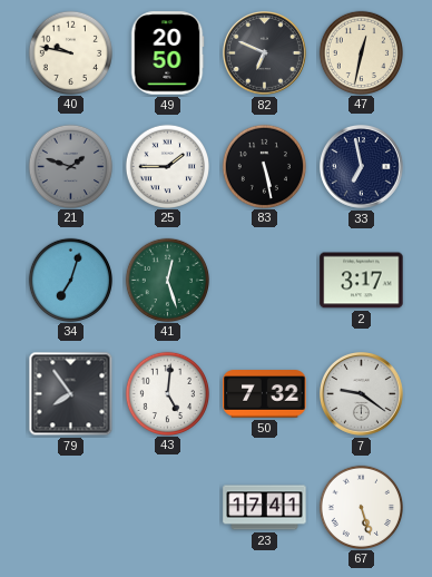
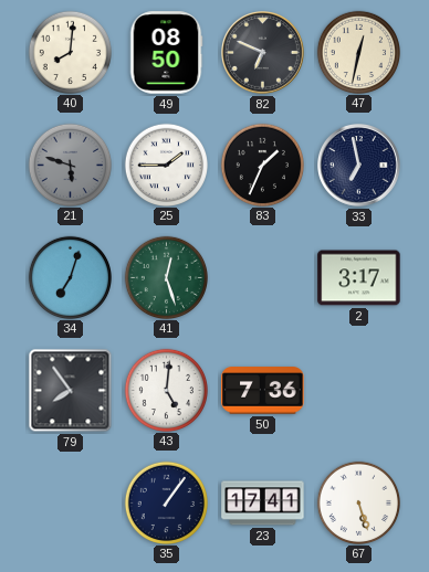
40: 9:47 -> 8:01 (70, 52)
49: 20:50 -> 08:50 (166, 53)
21: 1:48 -> 5:48 (70, 165)
83: 5:28 -> 1:34 (262, 165)
50: 7:32 -> 7:36 (263, 391)
7: 9:21 -> none (362, 394)
35: none -> 1:06 (166, 502)
